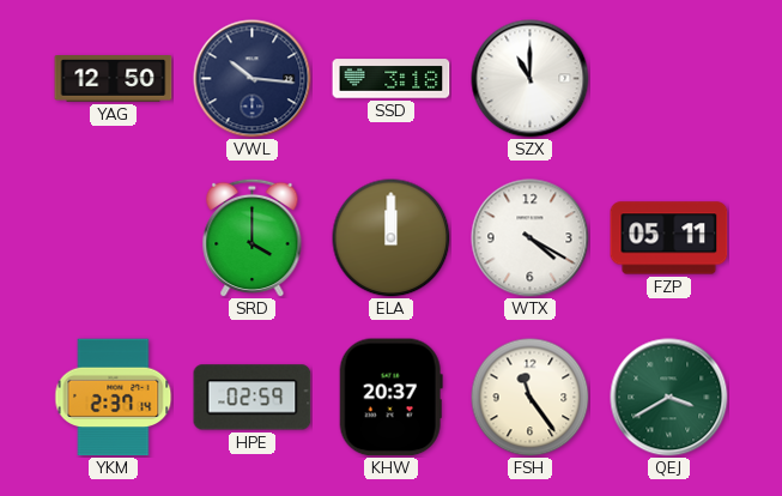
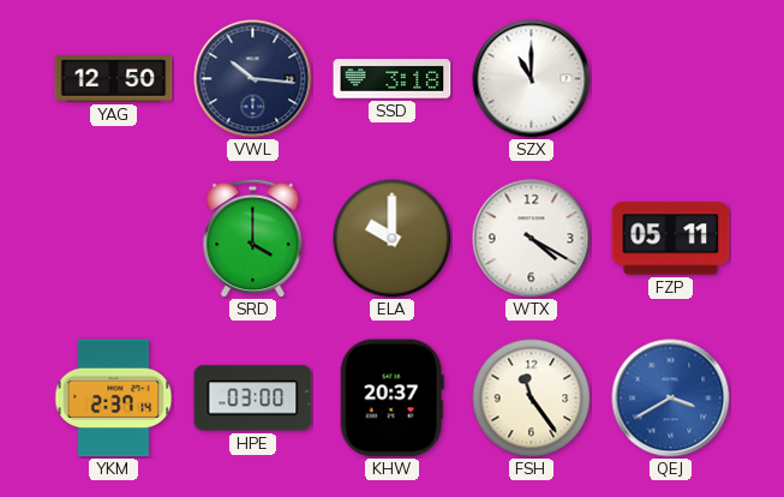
ELA: 12:00 -> 10:00 (393, 239)
HPE: 02:59 -> 03:00 (253, 399)
QEJ dial: green -> blue (671, 399)
